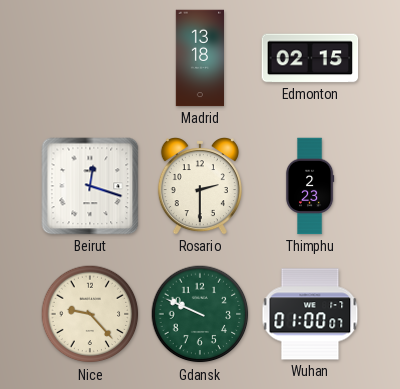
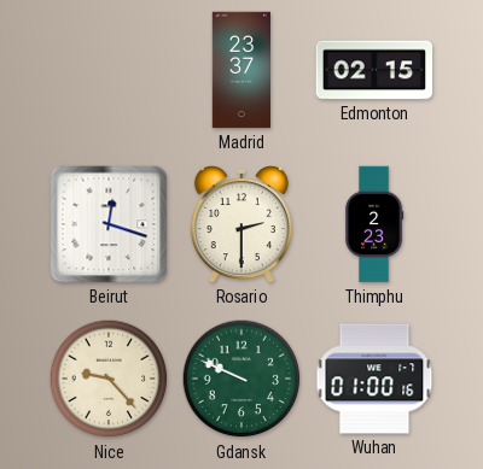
Madrid: 13:18 -> 23:37 (240, 70)
Wuhan: 01:00:07 -> 01:00:16 (374, 379)
